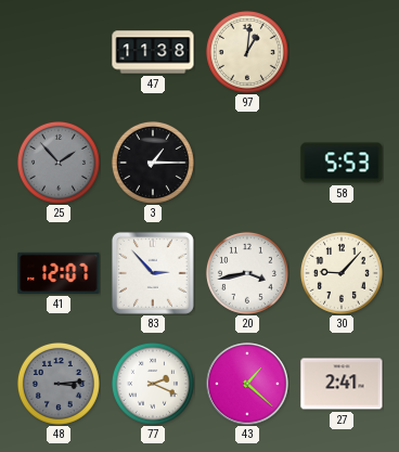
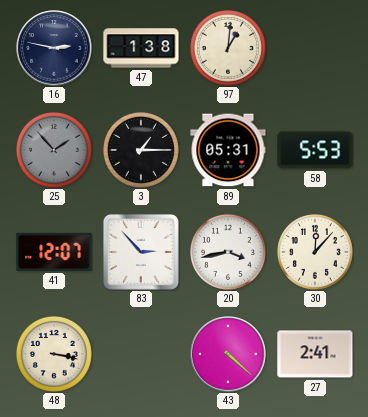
16: none -> 2:47 (54, 48)
47: 11:38 -> 1:38 (141, 48)
89: none -> 05:31 (228, 150)
30: 9:07 -> 12:07 (315, 252)
48: 3:14 -> 3:17 (54, 354)
48 dial: grey -> cream (54, 354)
77: 2:19 -> none (153, 384)
43: 1:22 -> 4:22 (228, 354)
